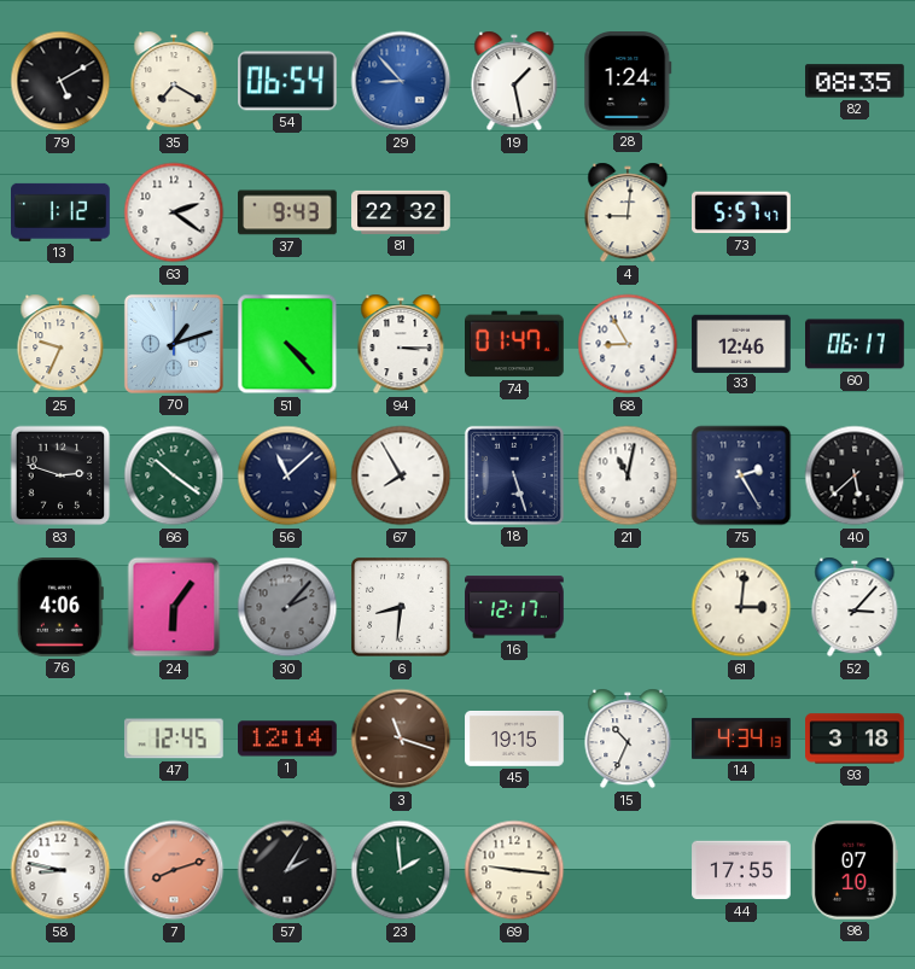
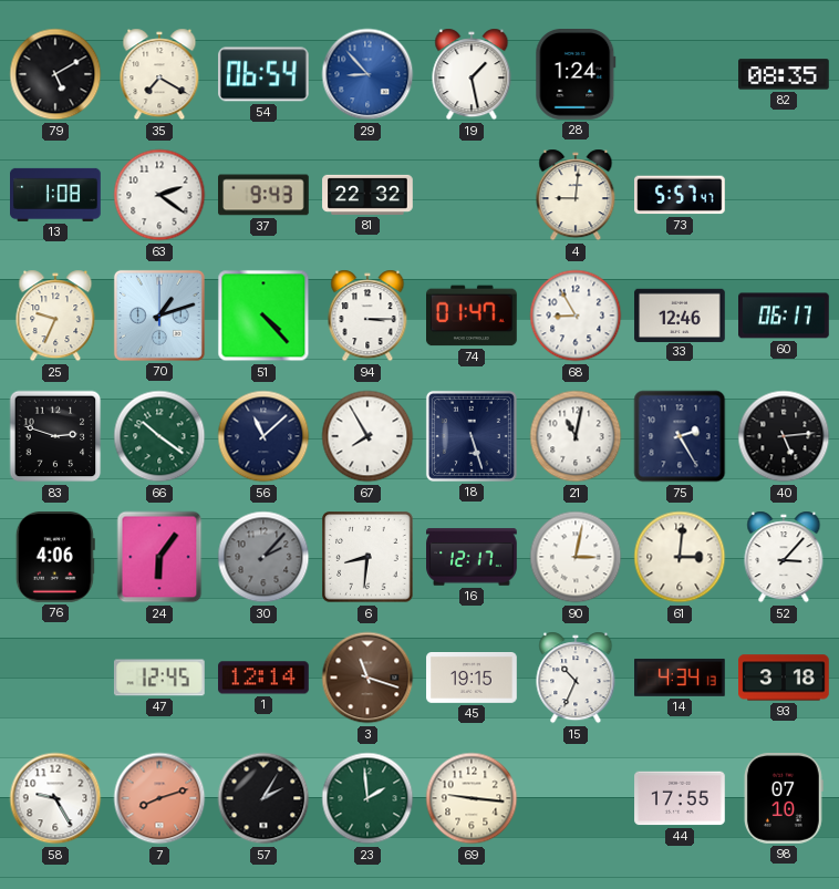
13: 1:12 -> 1:08 (55, 195)
40: 5:38 -> 5:14 (784, 436)
90: none -> 3:02 (576, 557)
58: 8:47 -> 9:25 (55, 798)
